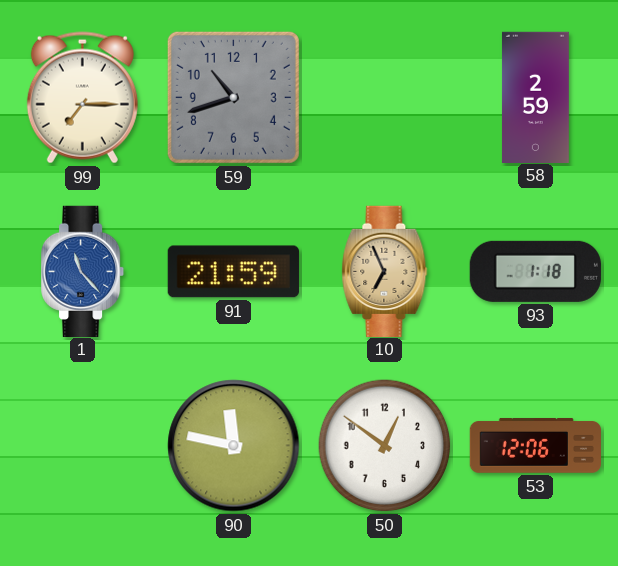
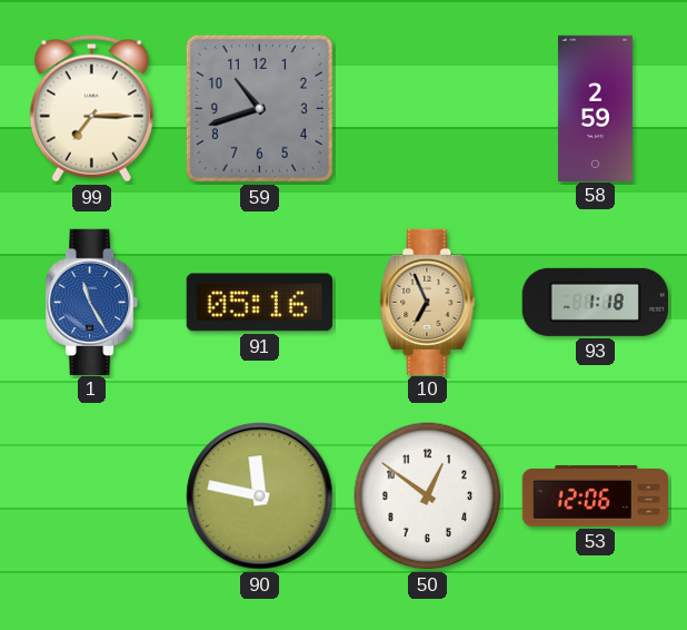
1: 11:23 -> 11:25 (93, 302)
91: 21:59 -> 05:16 (259, 303)
